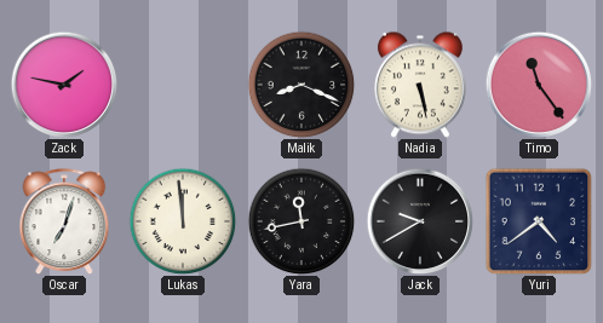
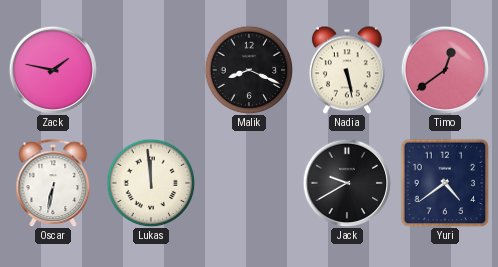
Timo: 11:24 -> 12:39 (445, 70)
Oscar: 7:03 -> 6:32 (53, 183)
Yara: 11:43 -> none (301, 221)
